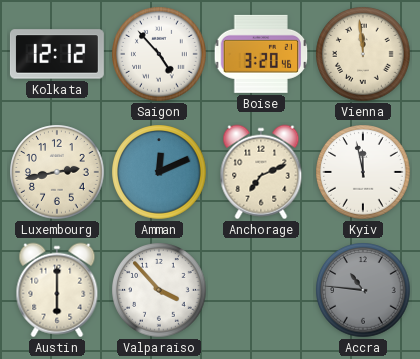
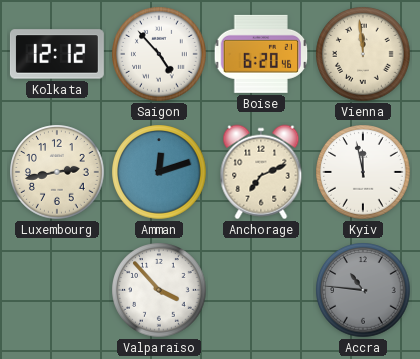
Boise: 3:20 -> 6:20 (261, 54)
Amman: 12:11 -> 12:12 (159, 172)
Austin: 6:00 -> none (57, 290)
